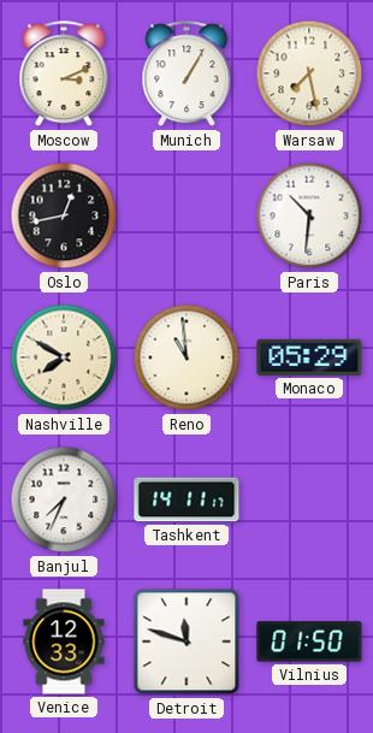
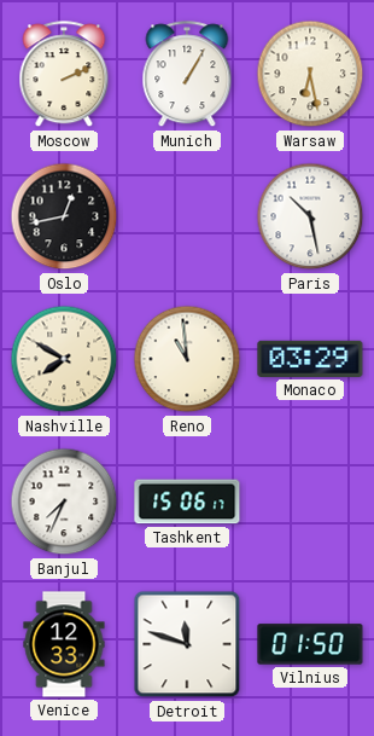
Moscow: 3:11 -> 2:11 (64, 75)
Warsaw: 7:28 -> 6:28 (310, 74)
Paris: 10:31 -> 10:28 (310, 216)
Monaco: 05:29 -> 03:29 (310, 359)
Tashkent: 14:11 -> 15:06 (187, 502)
